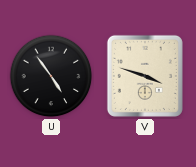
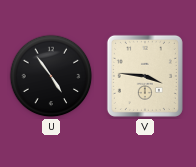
V: 3:48 -> 3:46 (145, 76)
